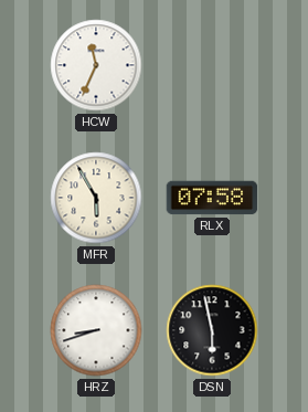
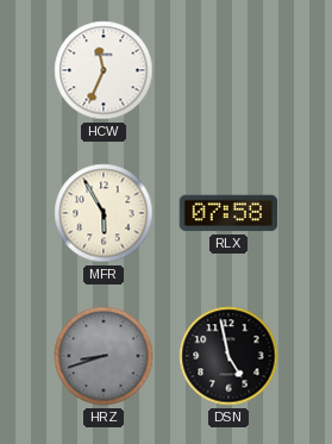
HRZ dial: white -> grey (104, 356)
DSN: 5:58 -> 4:58 (228, 356)
